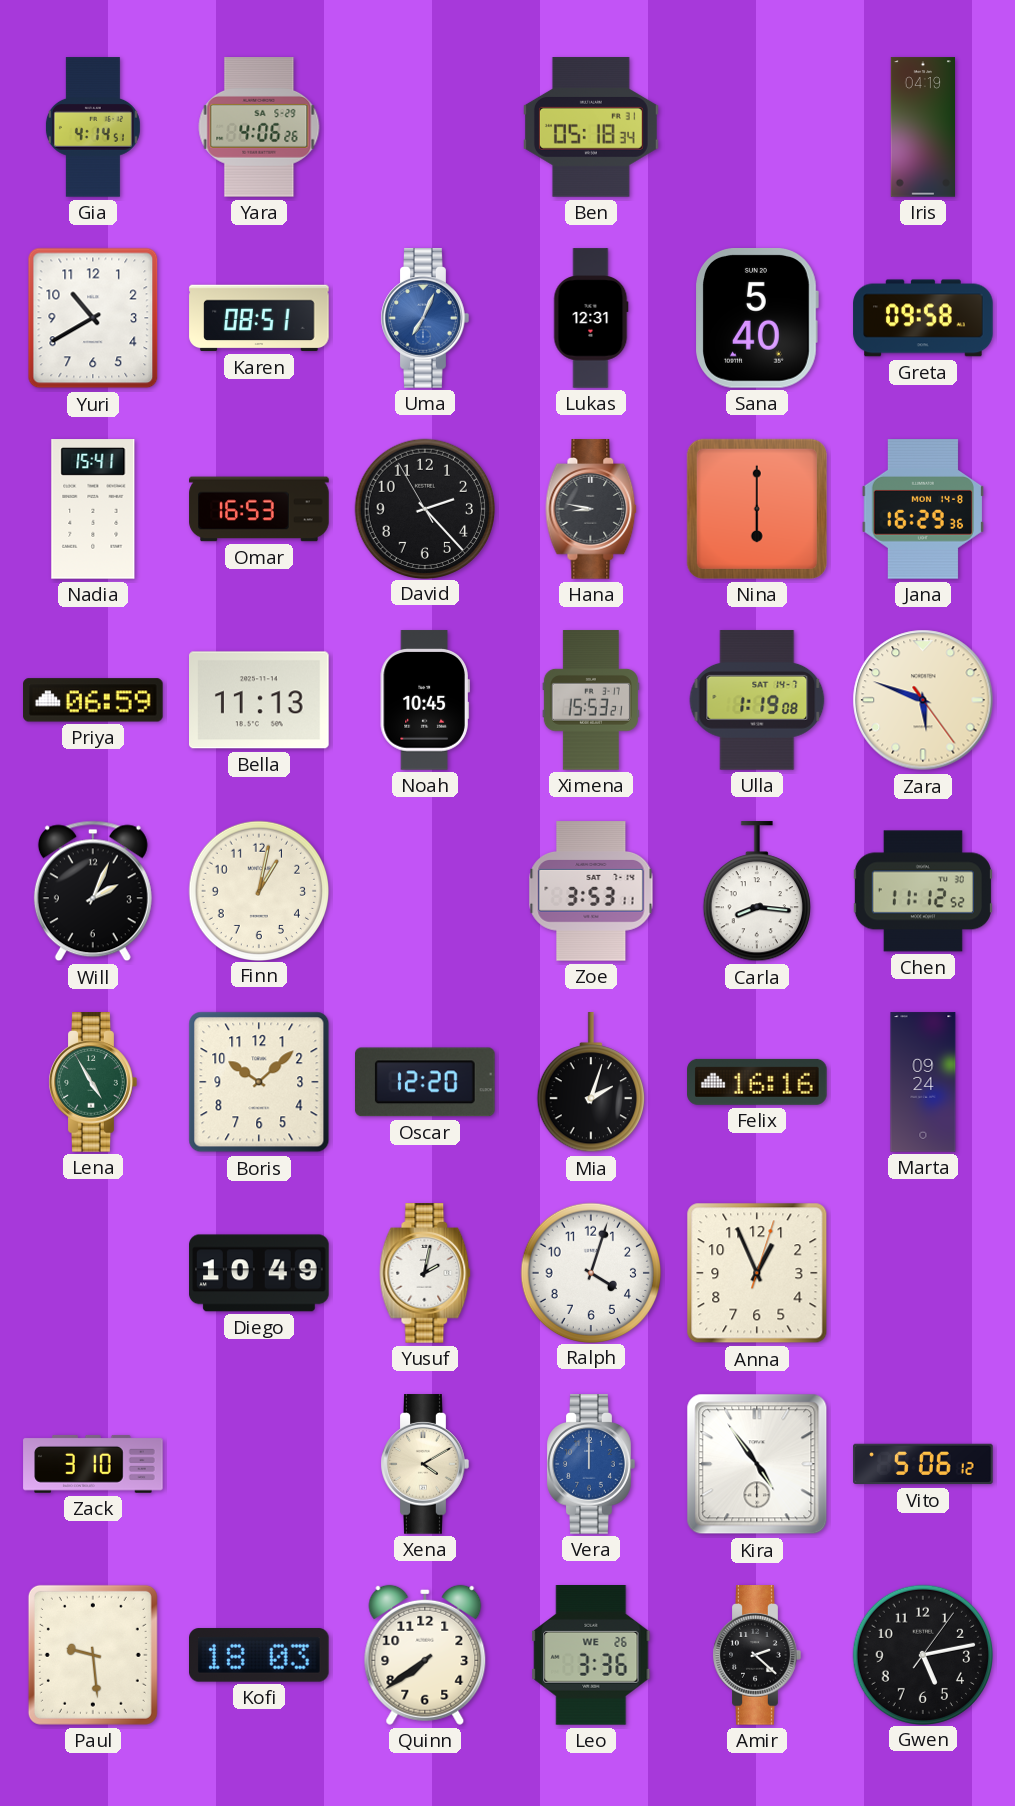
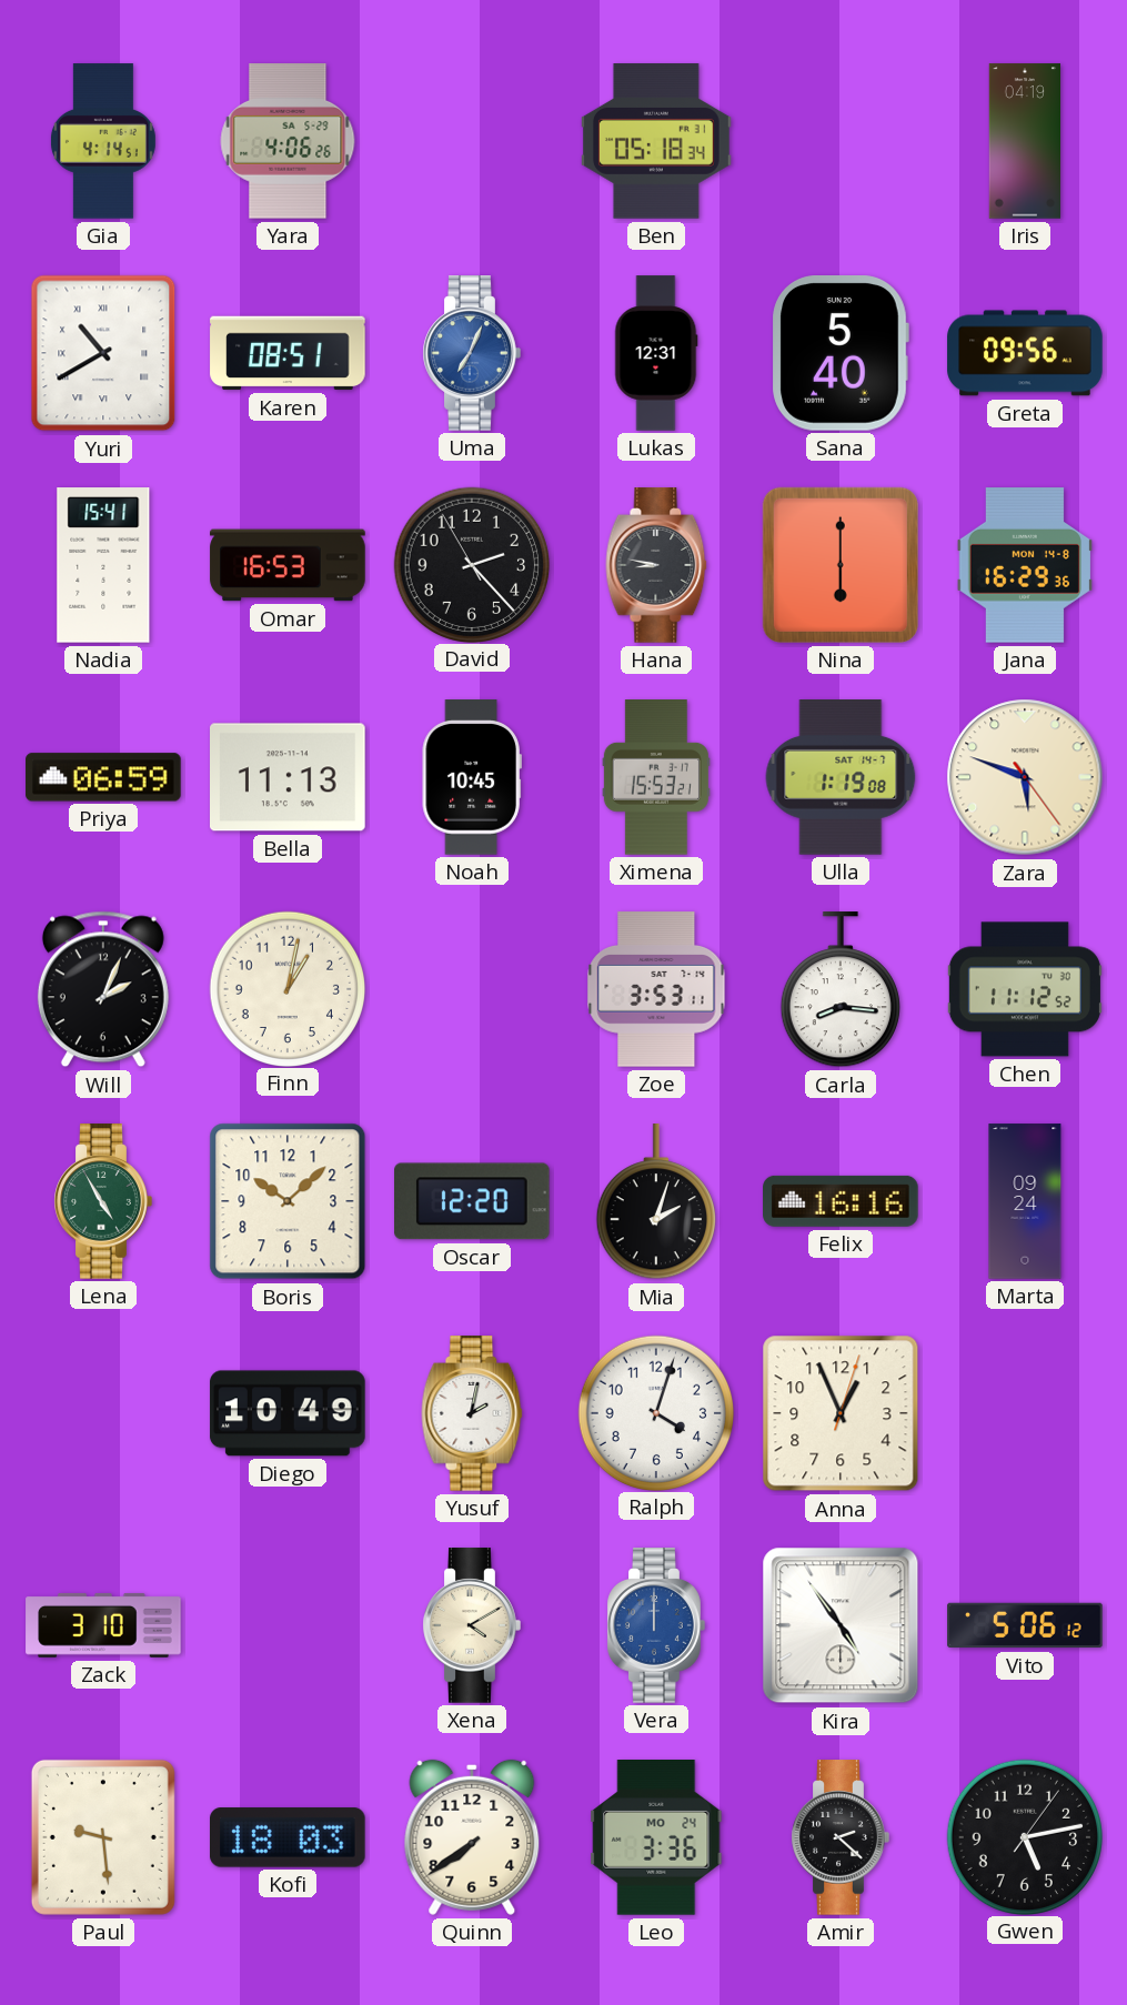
Yuri numerals: Arabic -> Roman (103, 353)
Greta: 09:58 -> 09:56 (1025, 353)
Leo date: WE 26 -> MO 24 (656, 1837)
